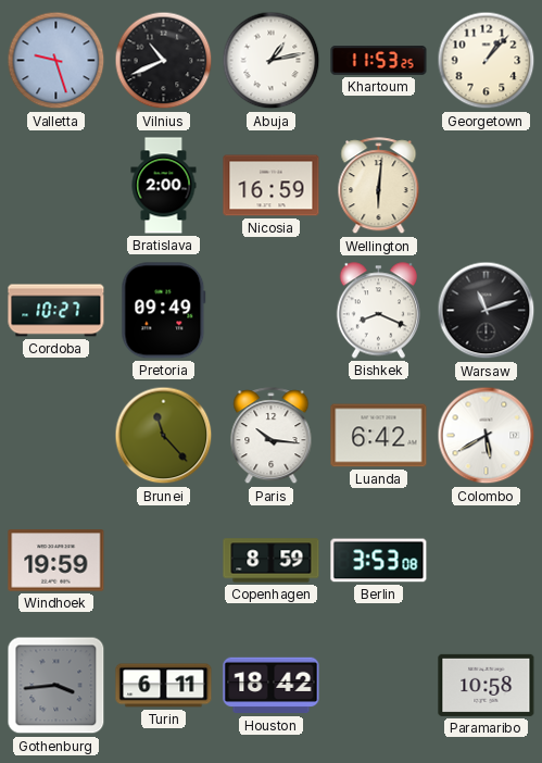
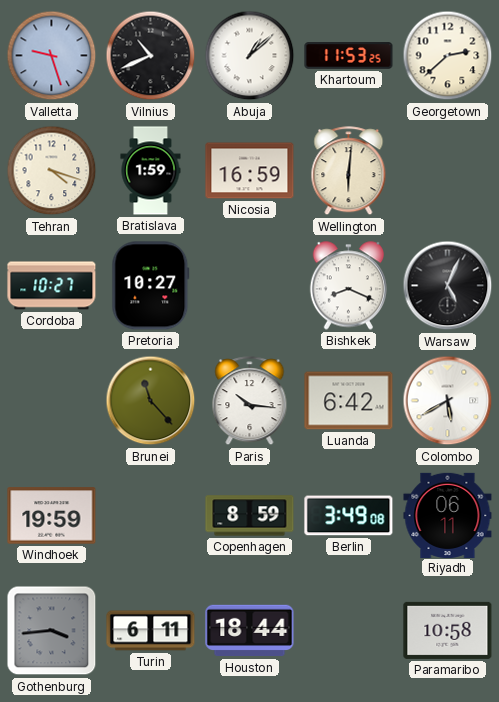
Abuja: 1:13 -> 1:08 (250, 56)
Georgetown: 1:07 -> 2:38 (448, 56)
Tehran: none -> 4:18 (52, 171)
Bratislava: 2:00 -> 1:59 (151, 171)
Pretoria: 09:49 -> 10:27 (151, 286)
Warsaw: 11:12 -> 5:04 (448, 286)
Berlin: 3:53 -> 3:49 (349, 516)
Riyadh: none -> 06:11 (448, 515)
Houston: 18:42 -> 18:44 (250, 631)
